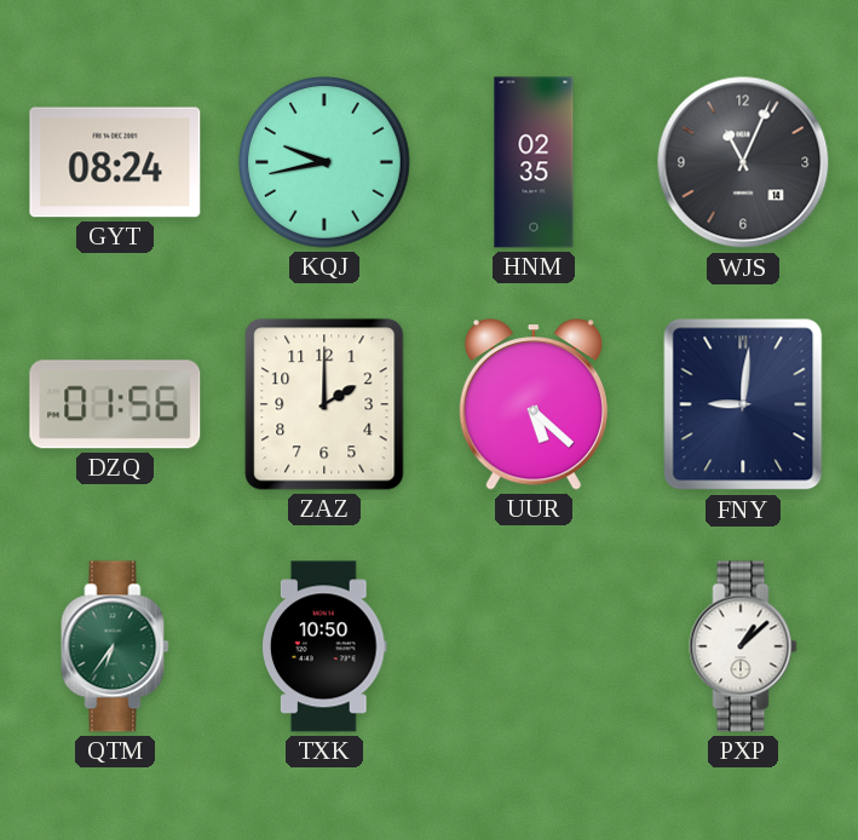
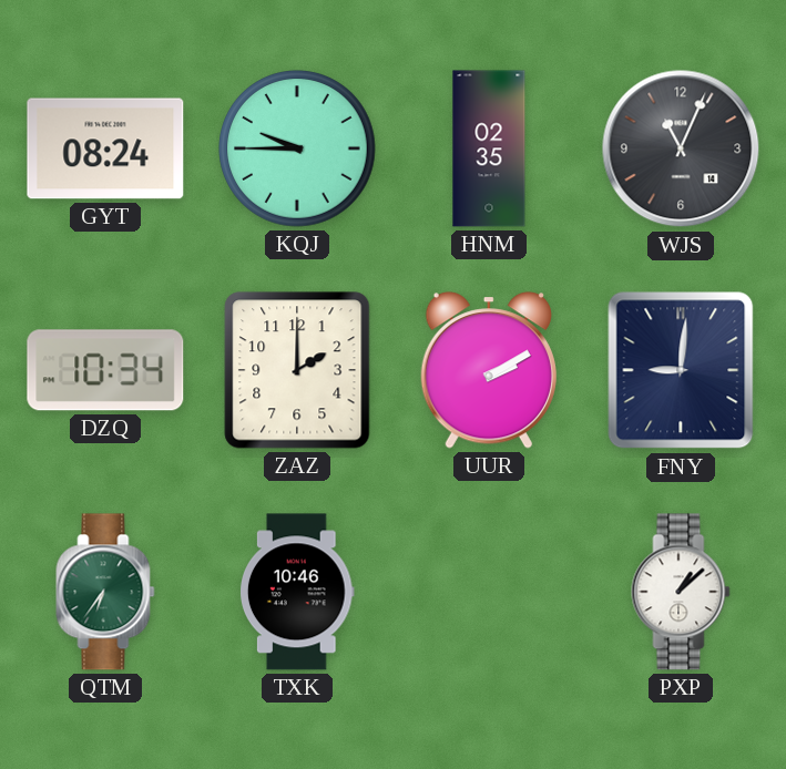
KQJ: 9:43 -> 9:45 (297, 148)
DZQ: 01:56 -> 10:34 (105, 370)
UUR: 5:22 -> 2:10 (489, 370)
TXK: 10:50 -> 10:46 (297, 592)
